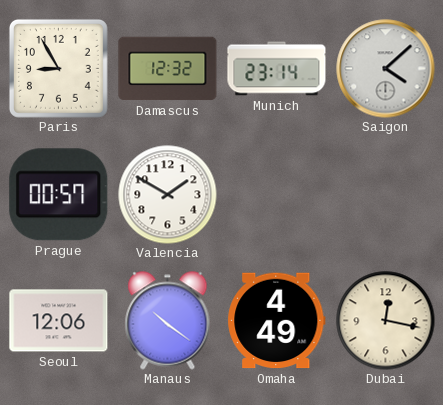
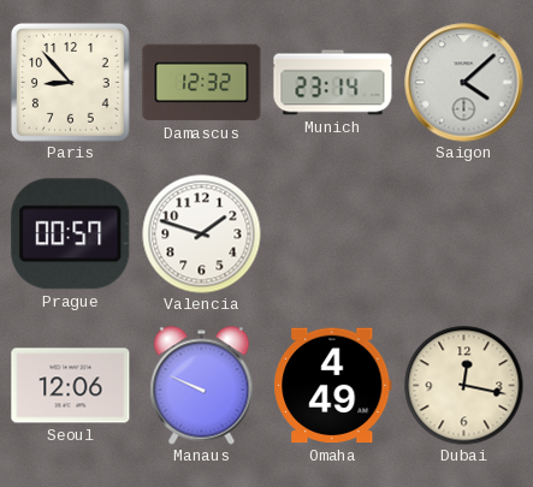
Paris: 8:55 -> 8:53 (70, 82)
Valencia: 1:50 -> 1:48 (202, 234)
Manaus: 10:21 -> 9:49 (202, 386)
